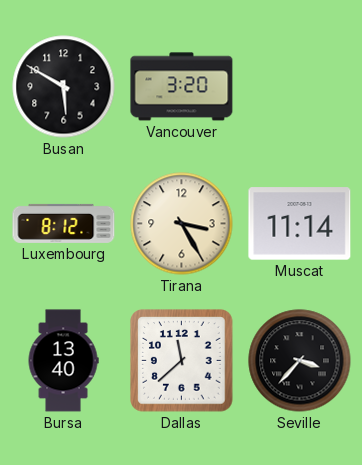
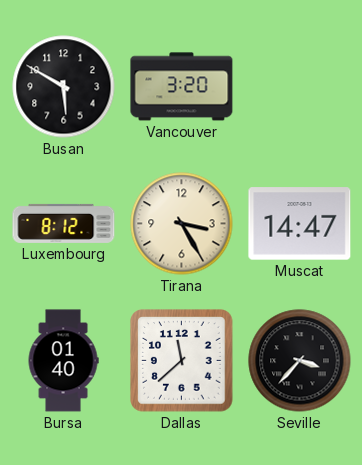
Muscat: 11:14 -> 14:47 (300, 224)
Bursa: 13:40 -> 01:40 (63, 361)
